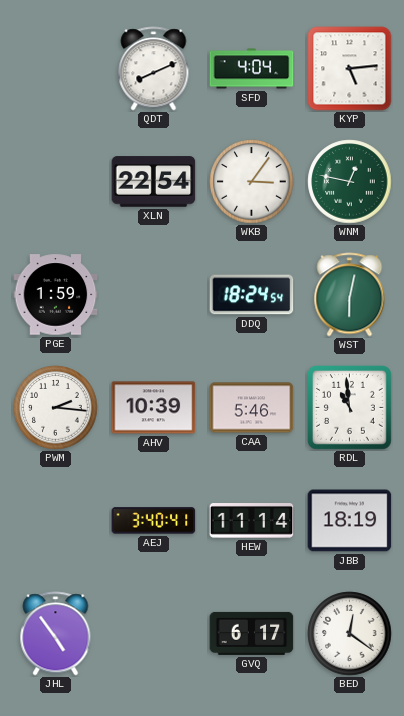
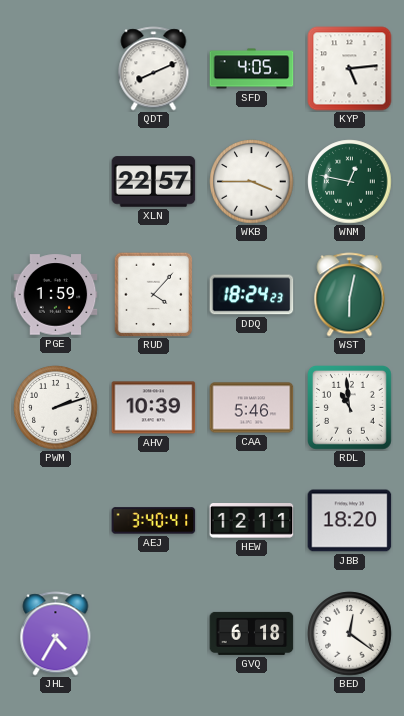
SFD: 4:04 -> 4:05 (252, 69)
XLN: 22:54 -> 22:57 (154, 182)
WKB: 3:06 -> 3:45 (252, 182)
RUD: none -> 4:07 (153, 294)
DDQ: 18:24:54 -> 18:24:23 (252, 295)
PWM: 2:16 -> 2:12 (56, 408)
HEW: 11:14 -> 12:11 (252, 521)
JBB: 18:19 -> 18:20 (350, 521)
JHL: 4:54 -> 4:35 (56, 634)
GVQ: 6:17 -> 6:18 (252, 633)
